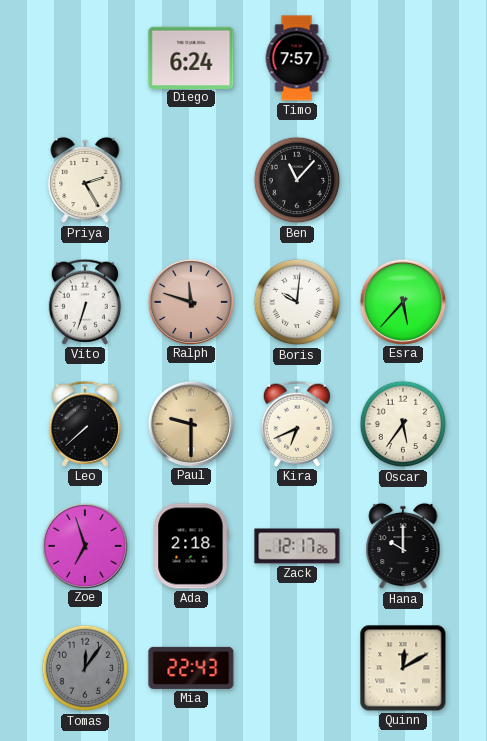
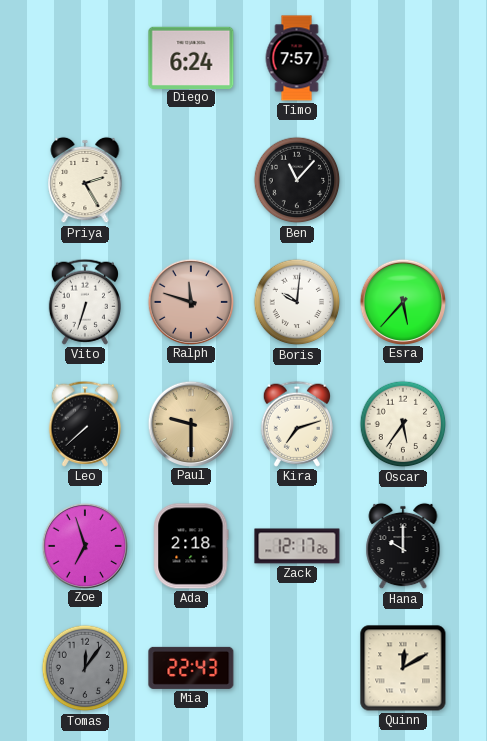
Kira: 6:41 -> 7:12 (297, 424)
